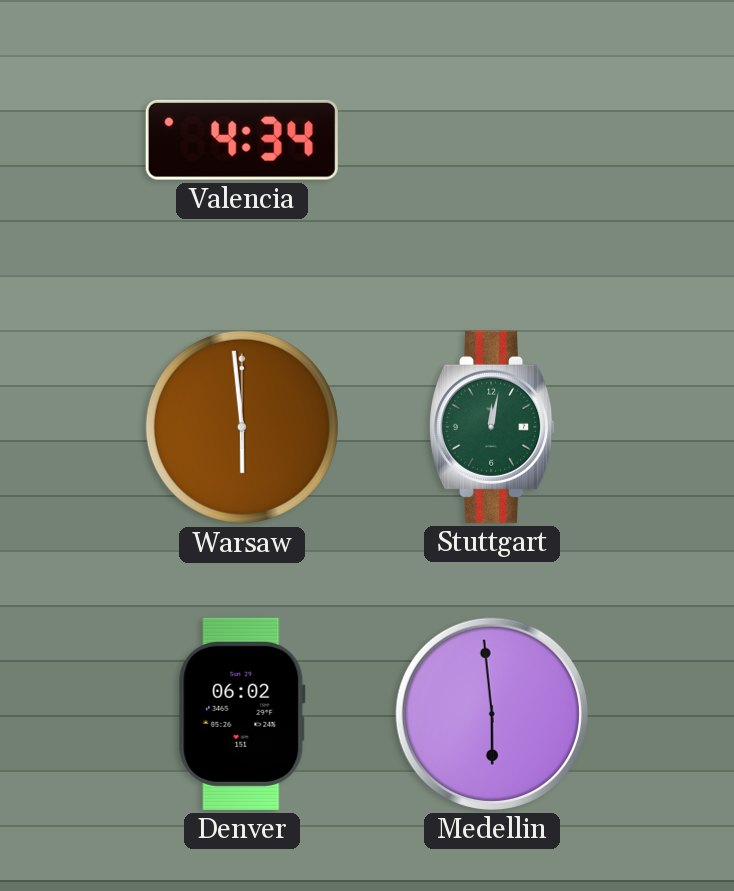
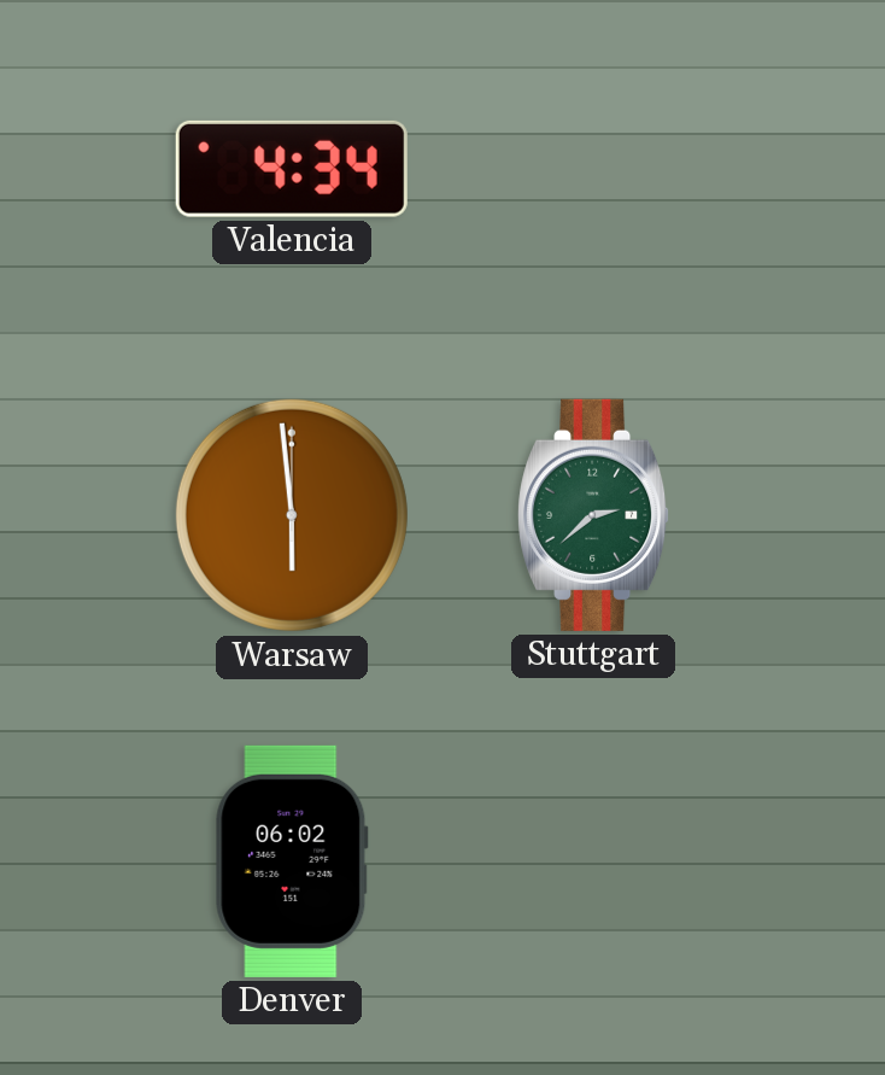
Stuttgart: 12:02 -> 2:38 (593, 515)
Medellin: 5:59 -> none (492, 714)
